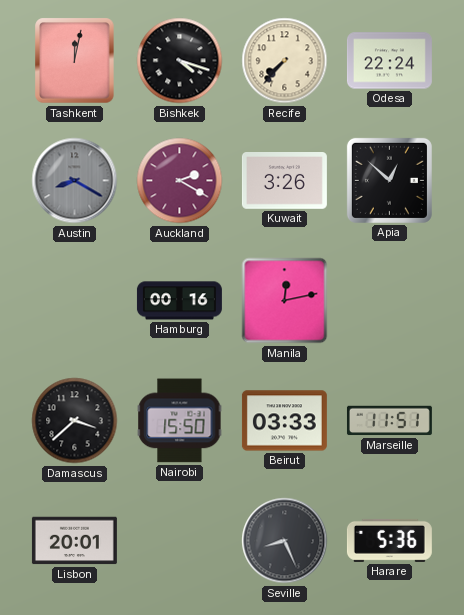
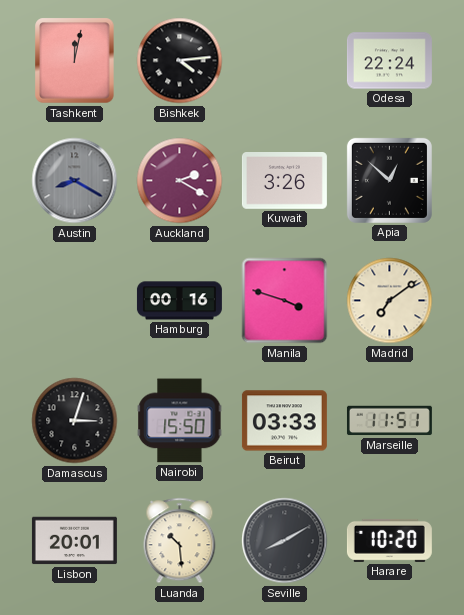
Bishkek: 4:18 -> 4:14 (180, 61)
Recife: 7:37 -> none (285, 61)
Manila: 12:13 -> 3:48 (285, 301)
Madrid: none -> 7:09 (390, 301)
Damascus: 3:38 -> 3:03 (75, 421)
Luanda: none -> 10:29 (180, 541)
Seville: 8:26 -> 8:10 (285, 541)
Harare: 5:36 -> 10:20 (389, 540)
